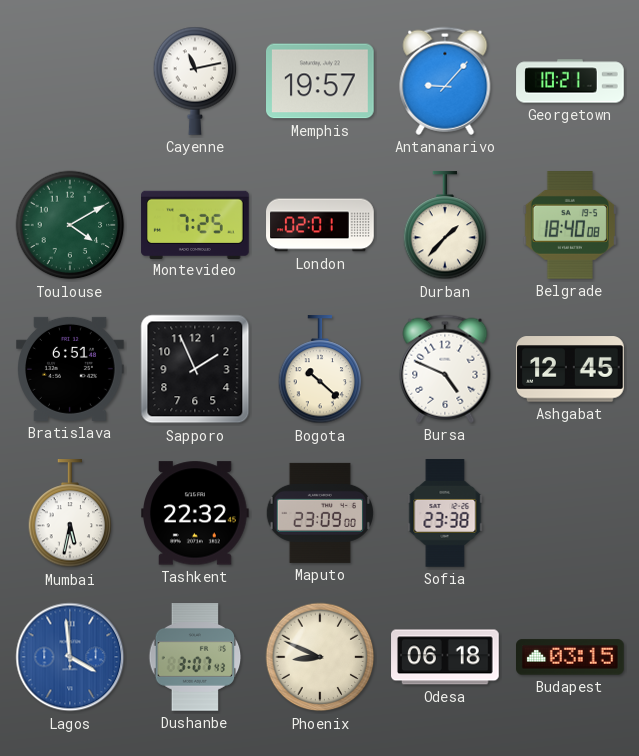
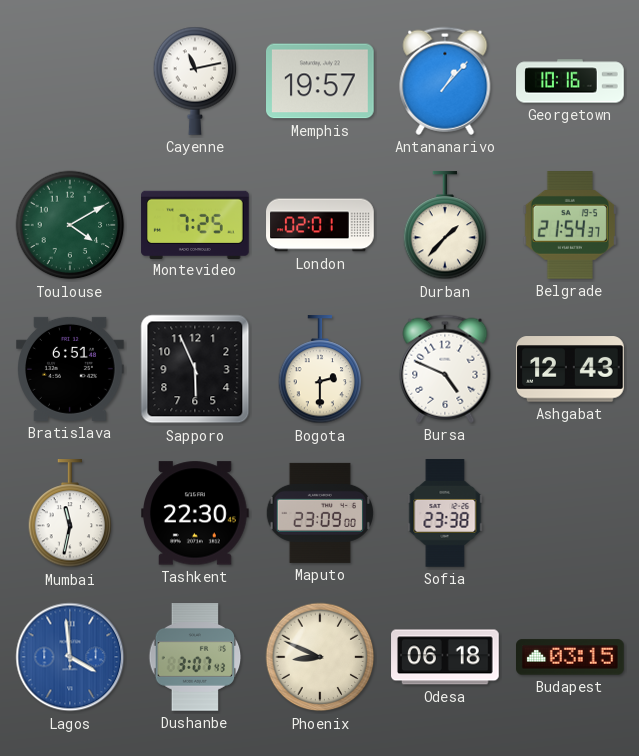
Antananarivo: 9:07 -> 1:07 (445, 81)
Georgetown: 10:21 -> 10:16 (570, 81)
Belgrade: 18:40 -> 21:54 (570, 226)
Sapporo: 1:56 -> 5:56 (195, 369)
Bogota: 10:22 -> 2:30 (320, 370)
Ashgabat: 12:45 -> 12:43 (571, 369)
Mumbai: 5:32 -> 11:32 (70, 514)
Tashkent: 22:32 -> 22:30 (196, 513)
